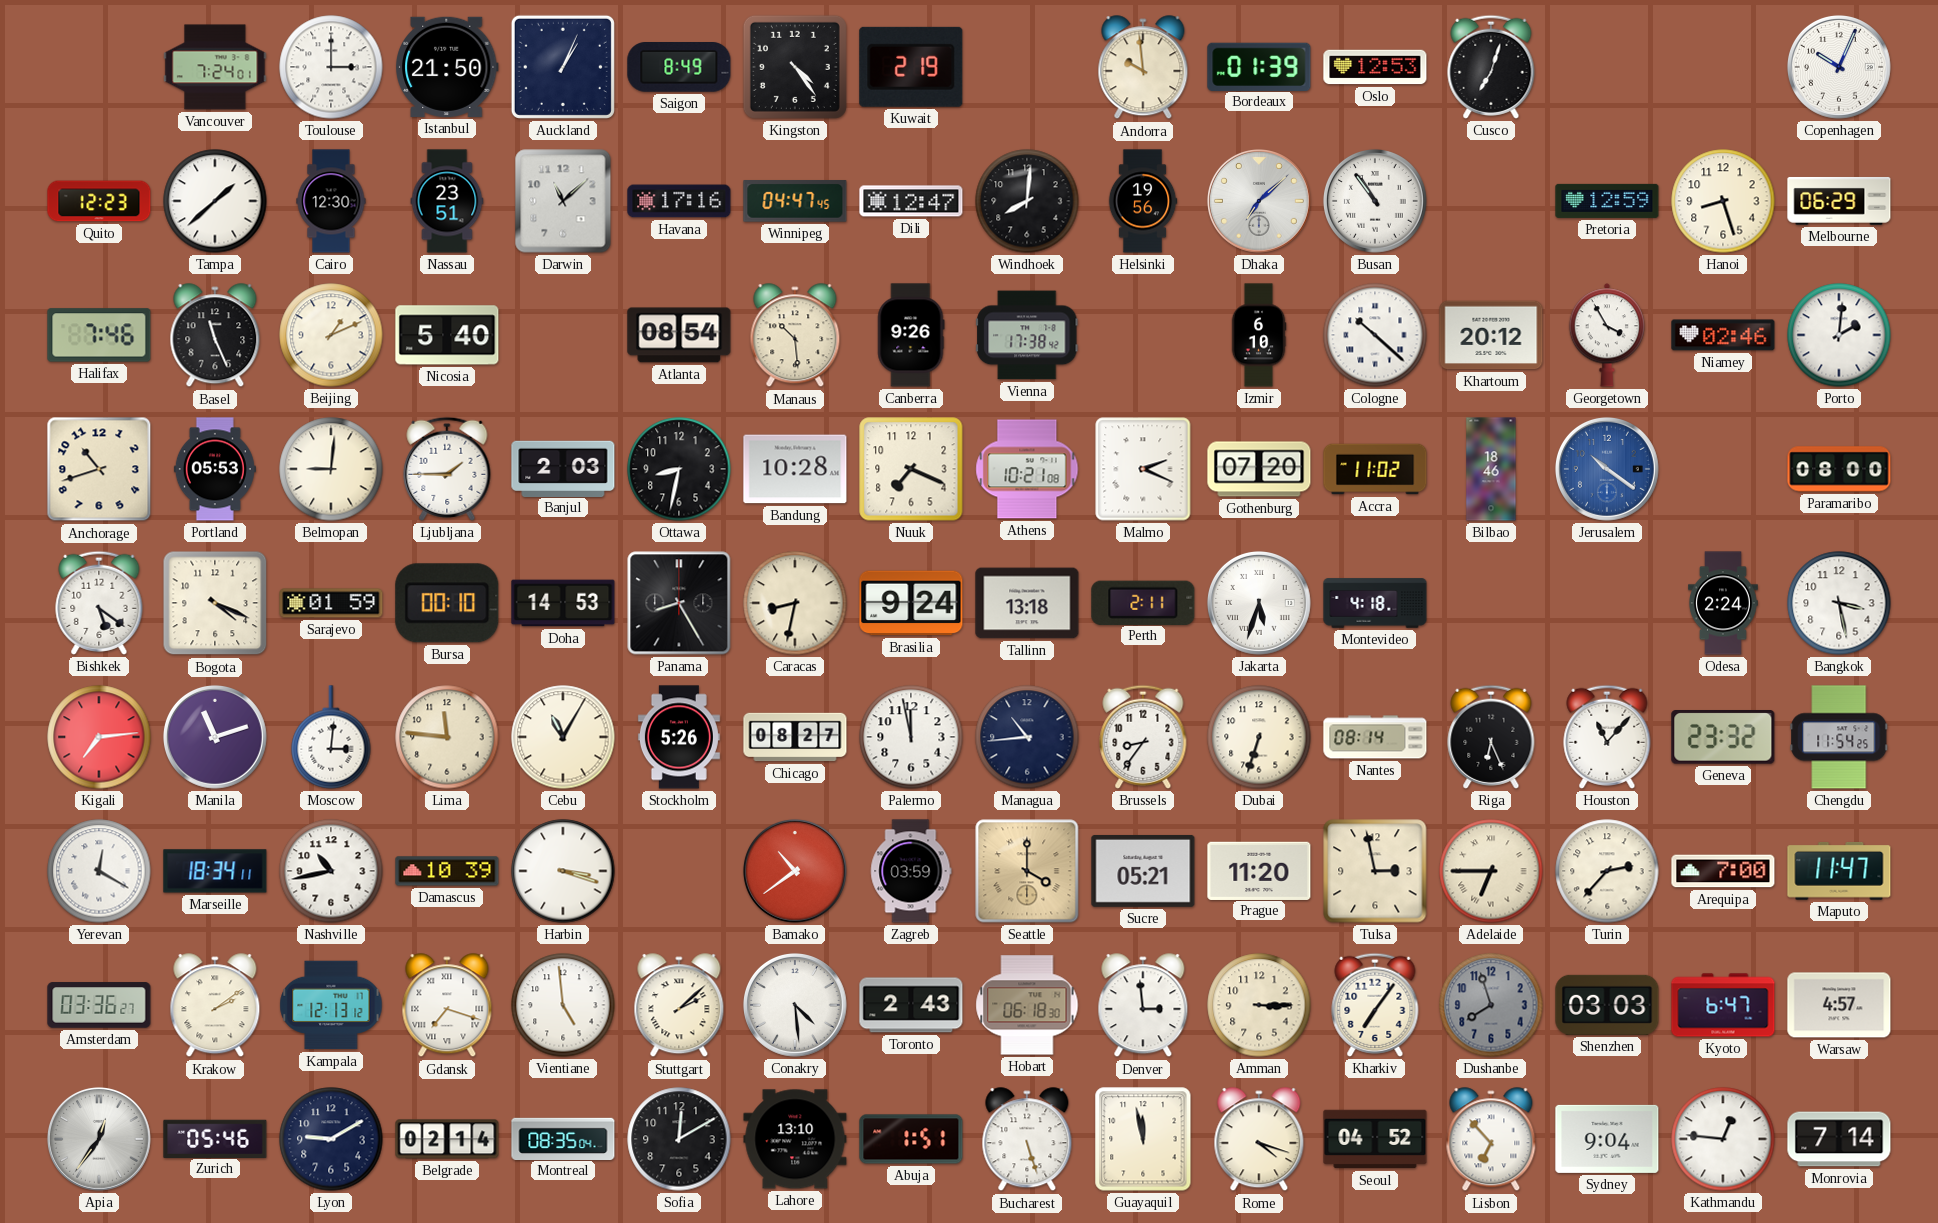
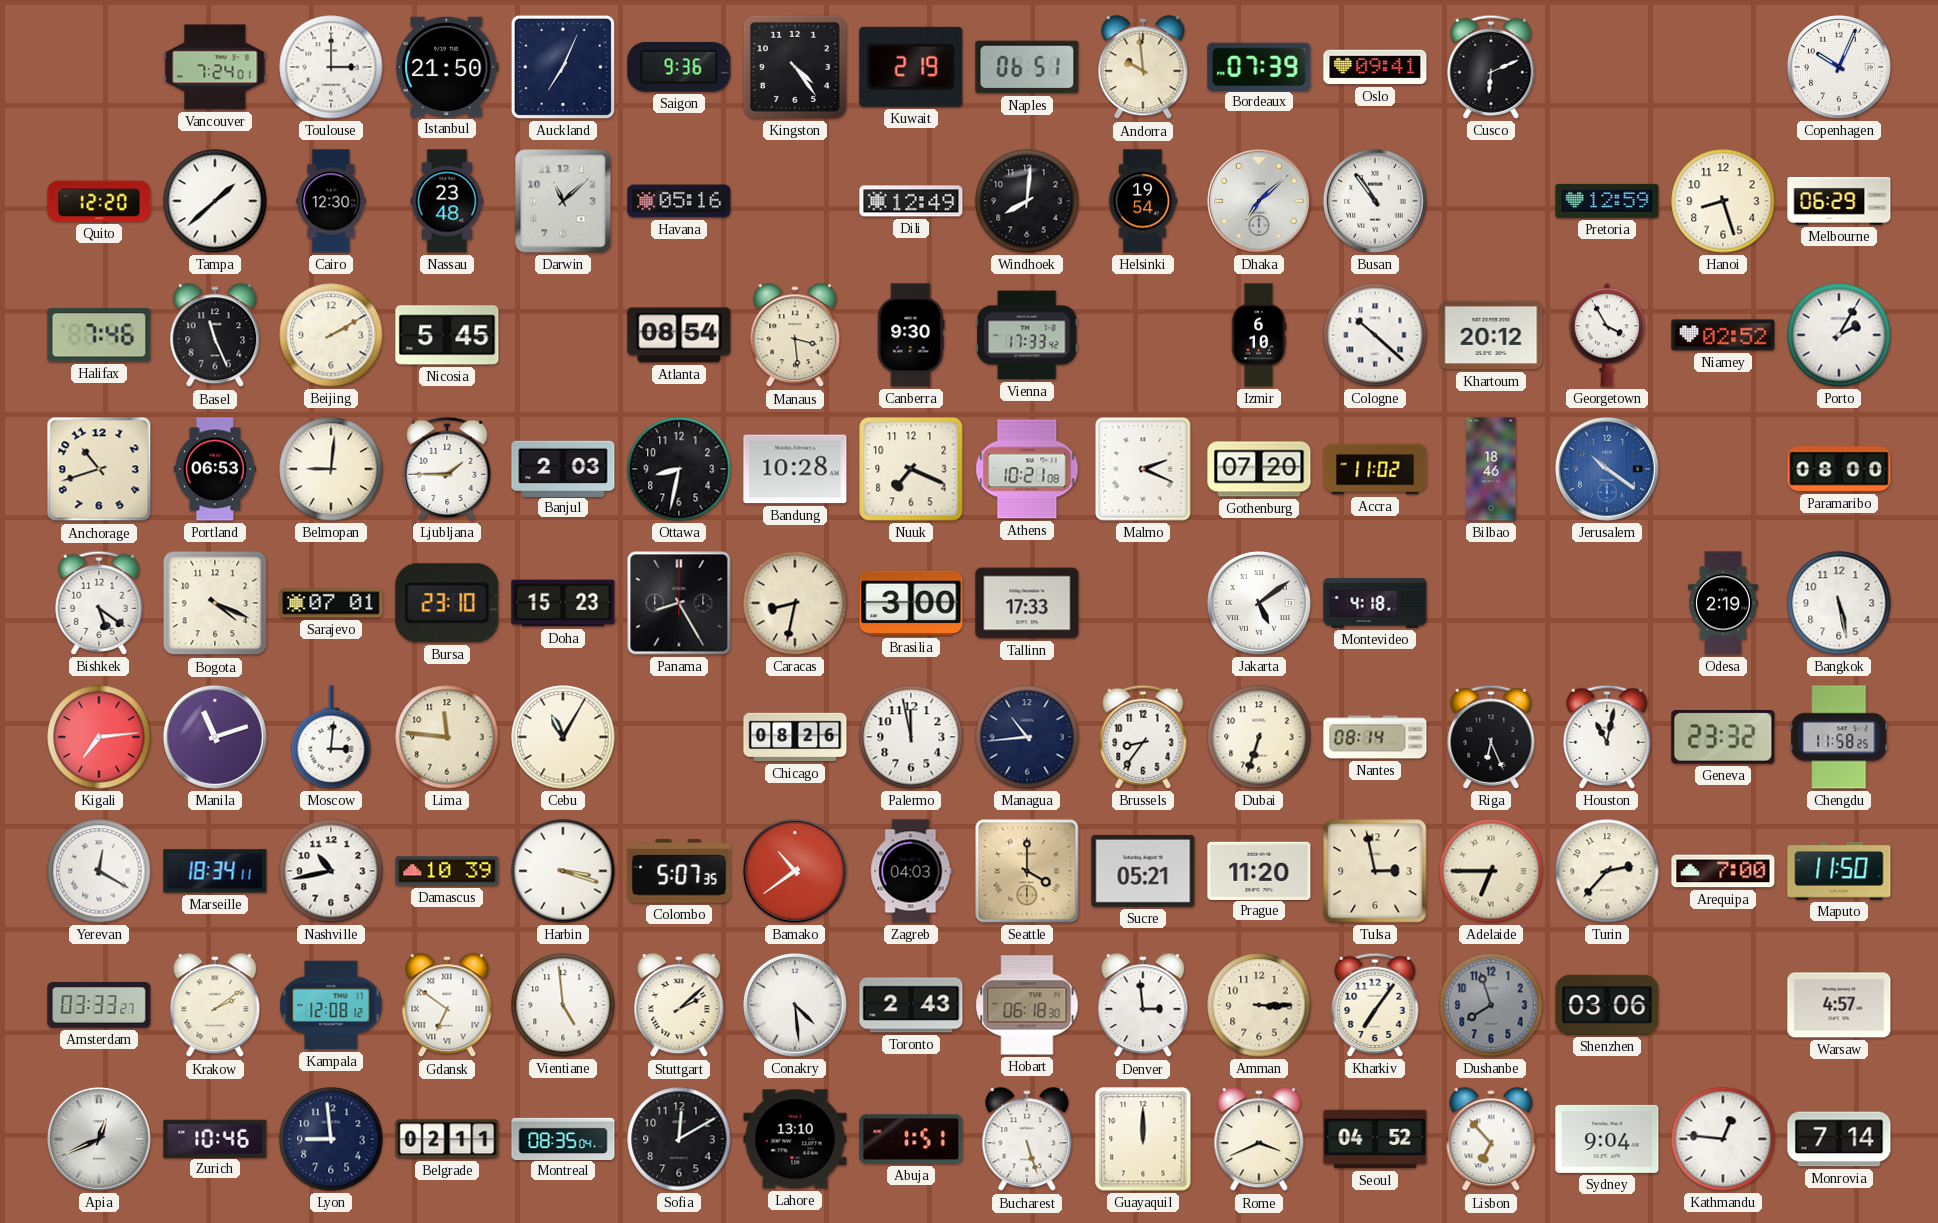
Auckland: 1:04 -> 7:04 (563, 67)
Saigon: 8:49 -> 9:36 (679, 68)
Naples: none -> 06:51 (1027, 67)
Bordeaux: 01:39 -> 07:39 (1259, 66)
Oslo: 12:53 -> 09:41 (1375, 67)
Cusco: 7:03 -> 6:11 (1491, 67)
Quito: 12:23 -> 12:20 (99, 201)
Nassau: 23:51 -> 23:48 (447, 201)
Havana: 17:16 -> 05:16 (679, 201)
Winnipeg: 04:47 -> none (795, 201)
Dili: 12:47 -> 12:49 (911, 201)
Helsinki: 19:56 -> 19:54 (1143, 201)
Beijing: 1:11 -> 2:10 (331, 335)
Nicosia: 5:40 -> 5:45 (447, 335)
Manaus: 10:29 -> 3:29 (795, 336)
Canberra: 9:26 -> 9:30 (911, 335)
Vienna: 17:38 -> 17:33 (1027, 335)
Niamey: 02:46 -> 02:52 (1723, 335)
Porto: 2:01 -> 2:05 (1839, 335)
Portland: 05:53 -> 06:53 (215, 469)
Sarajevo: 01:59 -> 07:01 (331, 603)
Bursa: 00:10 -> 23:10 (447, 603)
Doha: 14:53 -> 15:23 (563, 603)
Brasilia: 9:24 -> 3:00 (911, 603)
Tallinn: 13:18 -> 17:33 (1027, 603)
Perth: 2:11 -> none (1143, 602)
Jakarta: 5:33 -> 5:09 (1259, 603)
Odesa: 2:24 -> 2:19 (1724, 603)
Bangkok: 3:28 -> 5:28 (1839, 603)
Stockholm: 5:26 -> none (679, 737)
Chicago: 08:27 -> 08:26 (795, 737)
Houston: 11:07 -> 11:02 (1607, 737)
Chengdu: 11:54 -> 11:58 (1839, 737)
Colombo: none -> 5:07 (679, 871)
Zagreb: 03:59 -> 04:03 (911, 871)
Maputo: 11:47 -> 11:50 (1839, 871)
Amsterdam: 03:36 -> 03:33 (99, 1005)
Kampala: 12:13 -> 12:08 (331, 1005)
Gdansk: 7:18 -> 6:51 (447, 1006)
Shenzhen: 03:03 -> 03:06 (1607, 1005)
Kyoto: 6:47 -> none (1723, 1005)
Apia: 12:36 -> 12:41 (99, 1139)
Zurich: 05:46 -> 10:46 (215, 1138)
Lyon: 9:10 -> 8:59 (331, 1139)
Belgrade: 02:14 -> 02:11 (447, 1139)
Guayaquil: 11:58 -> 12:00 (1143, 1139)
Rome: 4:18 -> 3:41 (1259, 1140)
